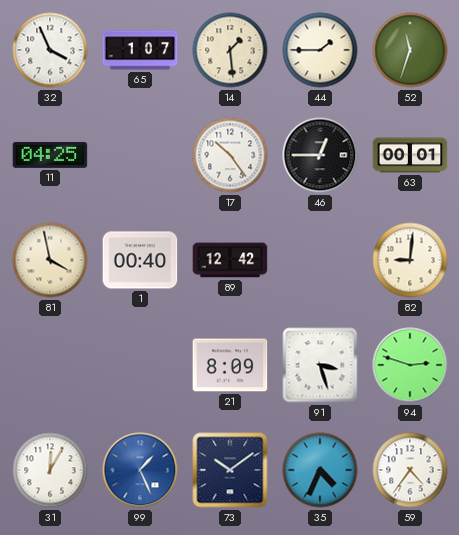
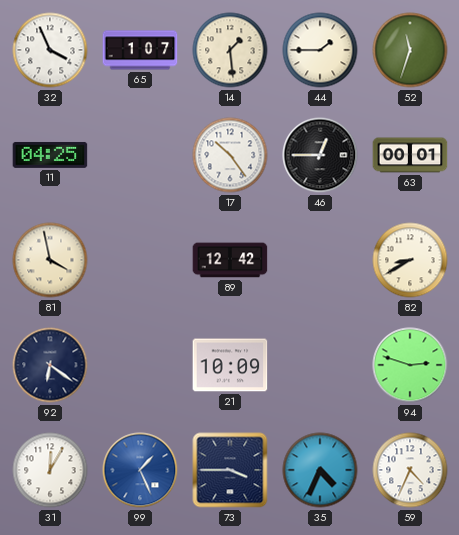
1: 00:40 -> none (140, 260)
82: 9:01 -> 8:40 (410, 260)
92: none -> 6:21 (50, 365)
21: 8:09 -> 10:09 (230, 365)
91: 3:27 -> none (320, 365)
73: 10:09 -> 3:45 (230, 470)
59: 4:36 -> 4:34 (410, 470)
